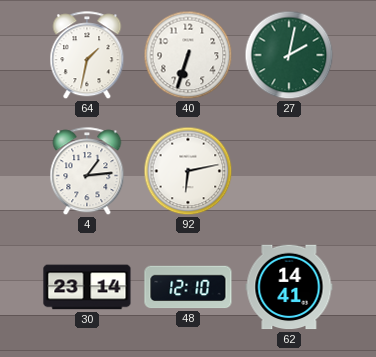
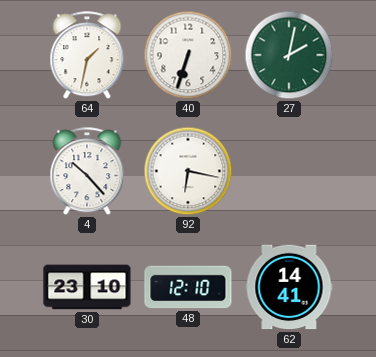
4: 1:14 -> 10:23 (87, 172)
92: 6:13 -> 6:17 (188, 171)
30: 23:14 -> 23:10 (87, 287)
